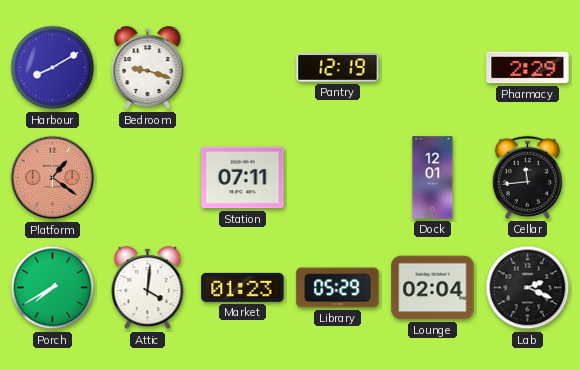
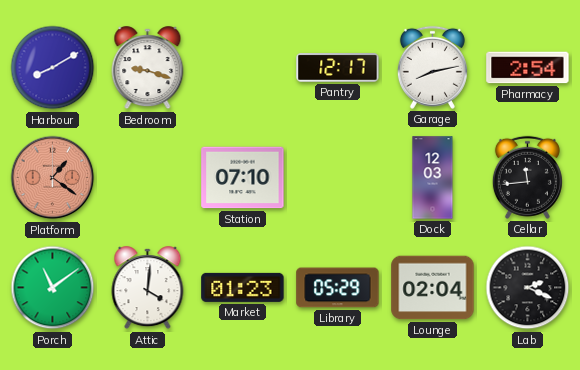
Pantry: 12:19 -> 12:17 (338, 68)
Garage: none -> 8:13 (432, 67)
Pharmacy: 2:29 -> 2:54 (528, 68)
Station: 07:11 -> 07:10 (243, 178)
Dock: 12:01 -> 12:03 (433, 178)
Porch: 7:40 -> 11:09 (53, 288)
